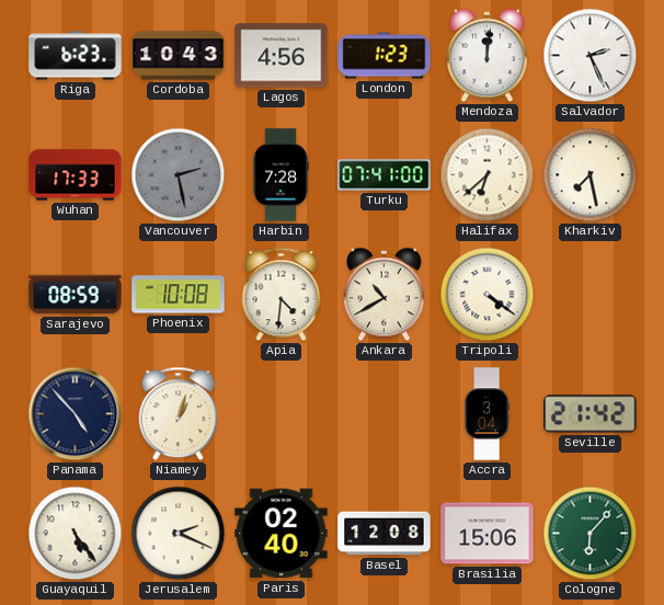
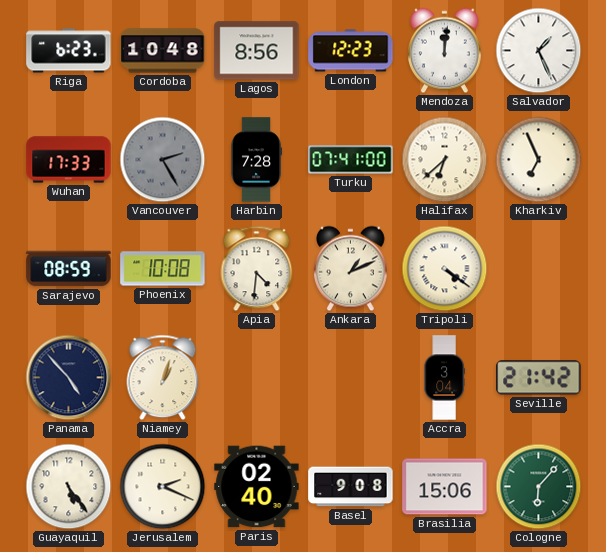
Cordoba: 10:43 -> 10:48 (163, 51)
Lagos: 4:56 -> 8:56 (257, 51)
London: 1:23 -> 12:23 (351, 51)
Salvador: 2:26 -> 1:26 (539, 51)
Vancouver: 2:28 -> 2:25 (163, 160)
Kharkiv: 7:28 -> 6:56 (539, 160)
Ankara: 10:40 -> 1:11 (351, 269)
Basel: 12:08 -> 9:08 (351, 487)
